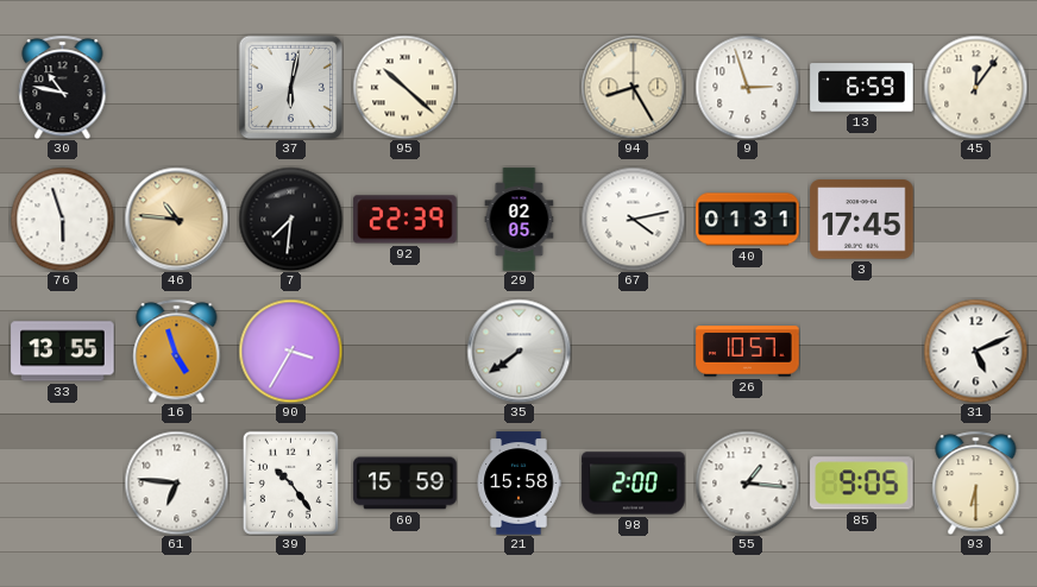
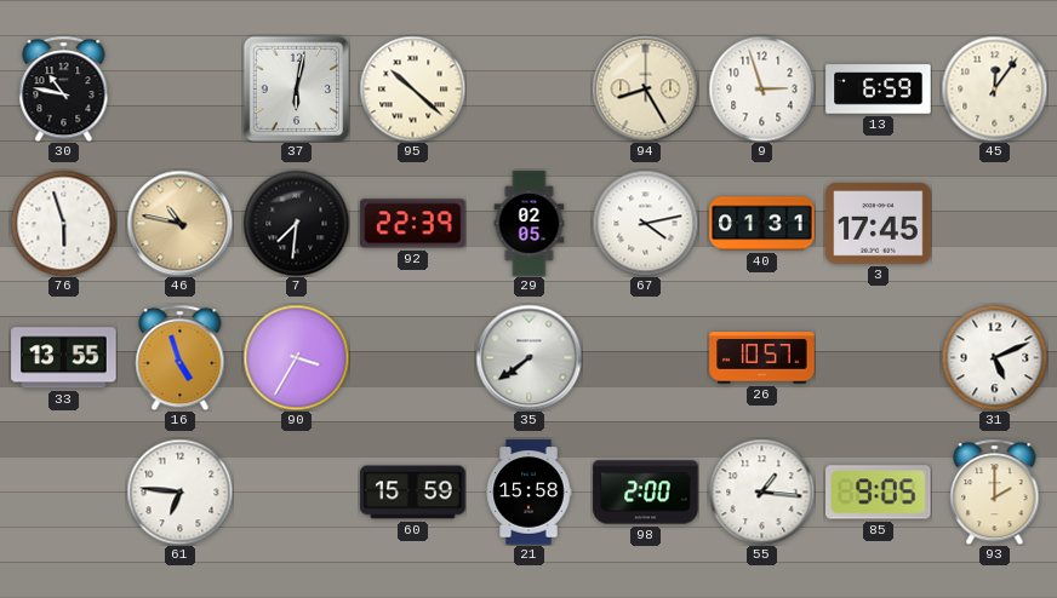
46: 10:46 -> 10:47 (179, 223)
39: 10:24 -> none (290, 482)
93: 6:30 -> 2:00 (995, 491)
